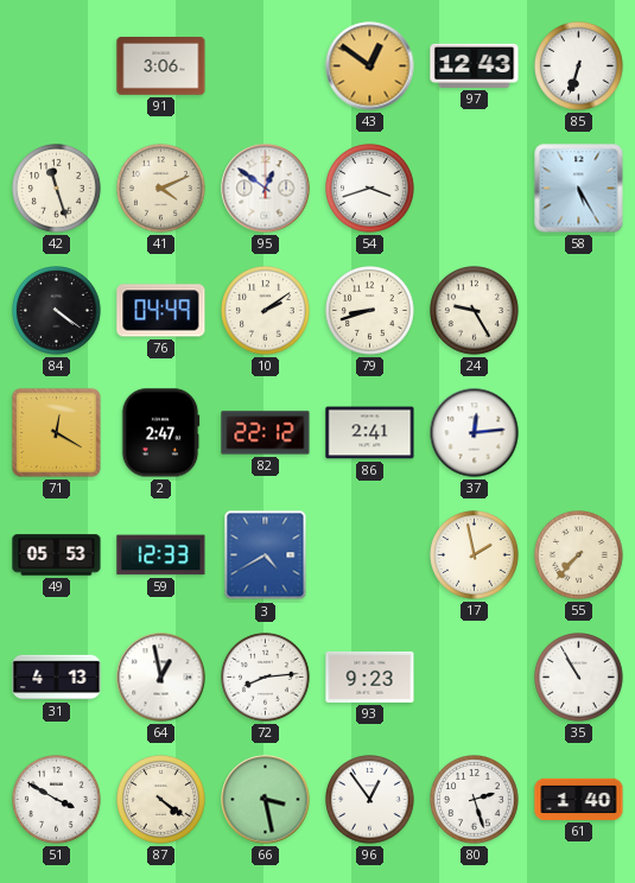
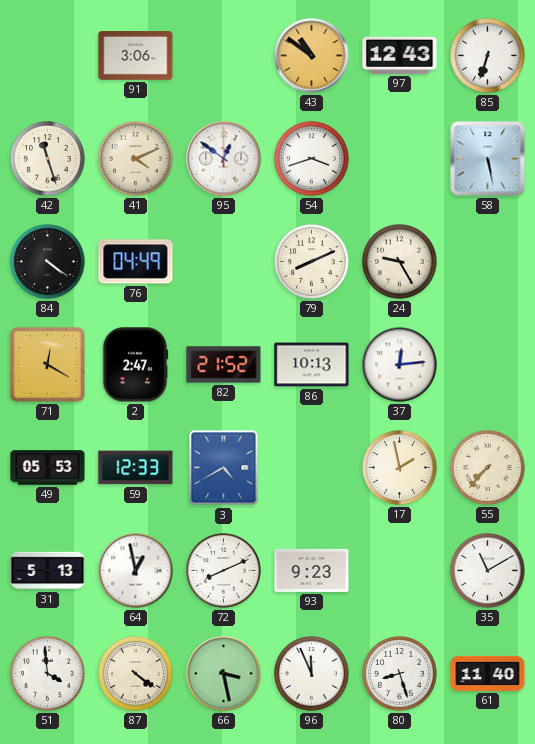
43: 12:51 -> 10:51 (312, 56)
58: 5:25 -> 5:28 (488, 159)
10: 2:09 -> none (266, 311)
79: 8:42 -> 8:11 (312, 262)
82: 22:12 -> 21:52 (224, 365)
86: 2:41 -> 10:13 (312, 365)
31: 4:13 -> 5:13 (48, 571)
72: 8:14 -> 8:11 (224, 571)
35: 10:55 -> 11:10 (488, 571)
51: 3:50 -> 3:59 (48, 674)
96: 12:54 -> 11:56 (312, 674)
80: 2:27 -> 8:27 (400, 674)
61: 1:40 -> 11:40 (488, 673)
